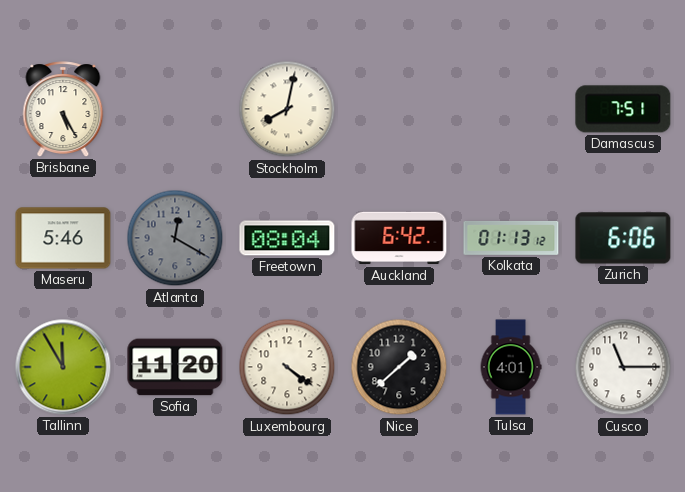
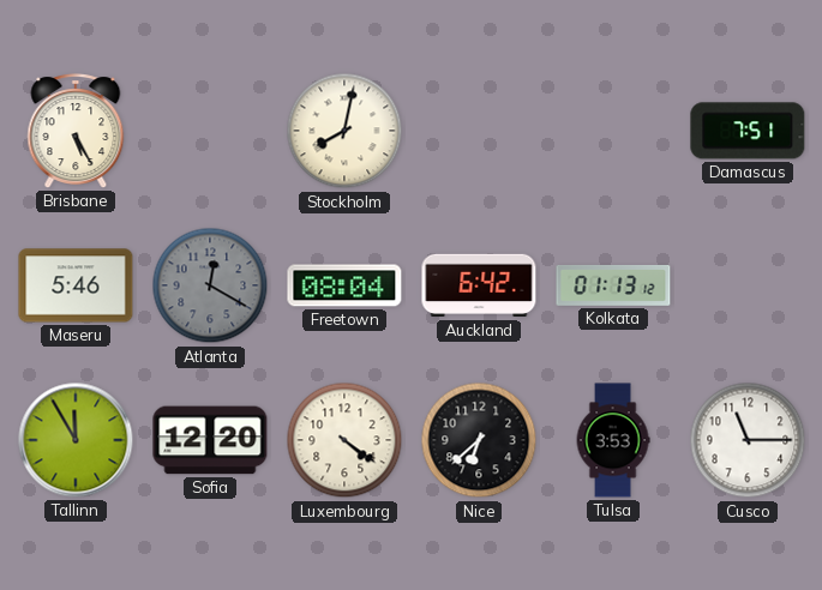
Zurich: 6:06 -> none (623, 238)
Sofia: 11:20 -> 12:20 (210, 440)
Nice: 1:38 -> 6:38 (479, 440)
Tulsa: 4:01 -> 3:53 (613, 440)
